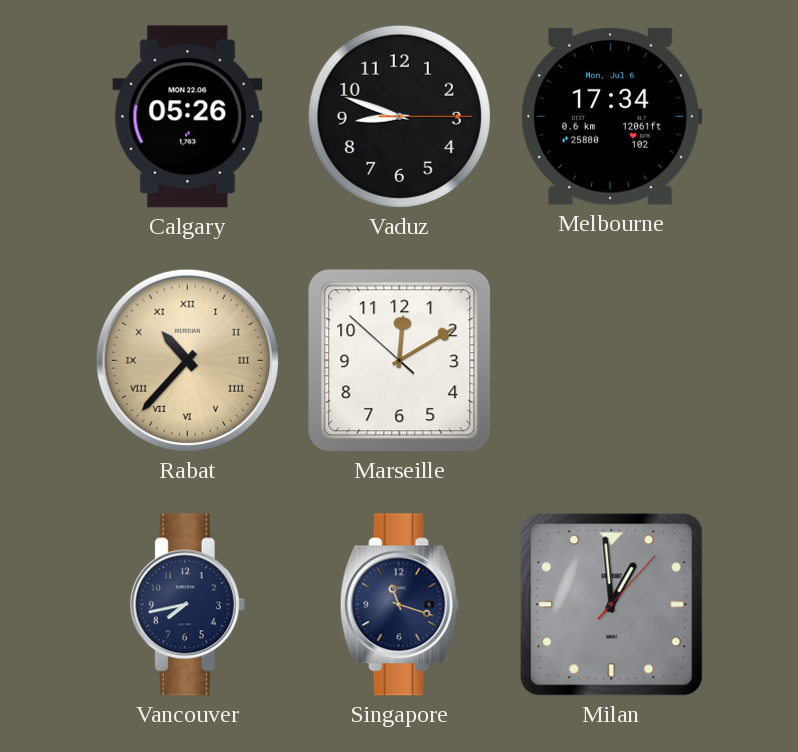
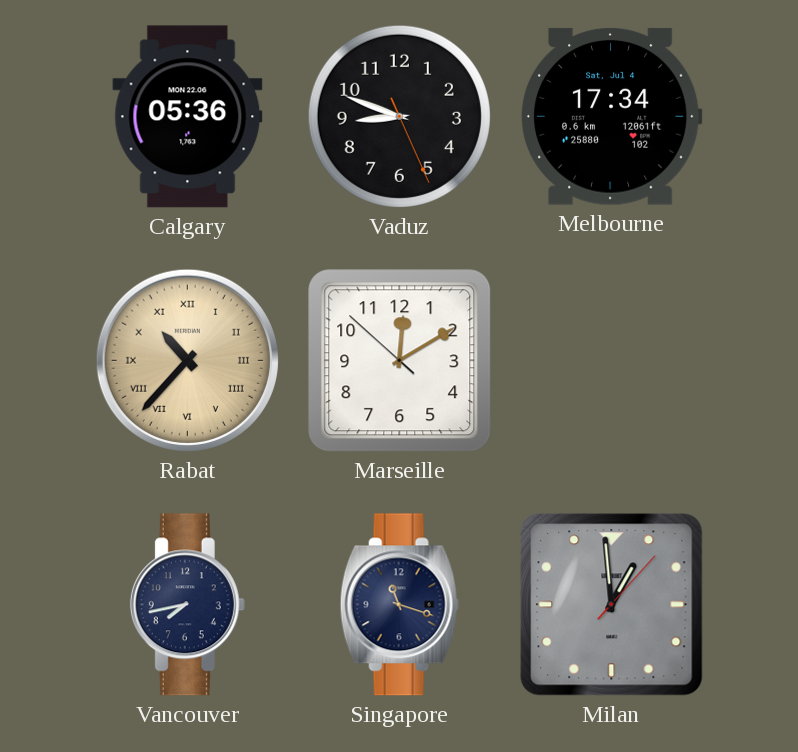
Calgary: 05:26 -> 05:36 (188, 117)
Vaduz: 8:48:15 -> 8:48:26 (399, 116)
Melbourne date: Mon, Jul 6 -> Sat, Jul 4 (611, 116)
